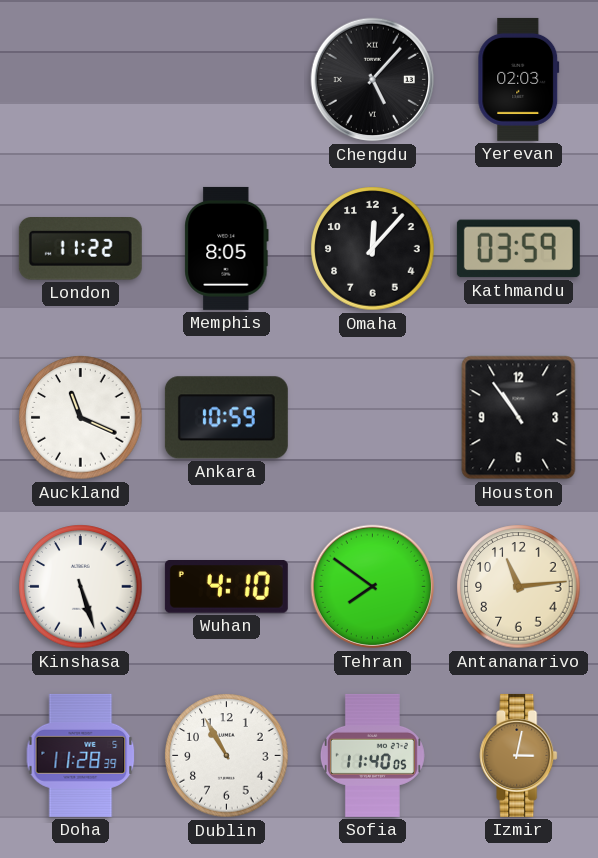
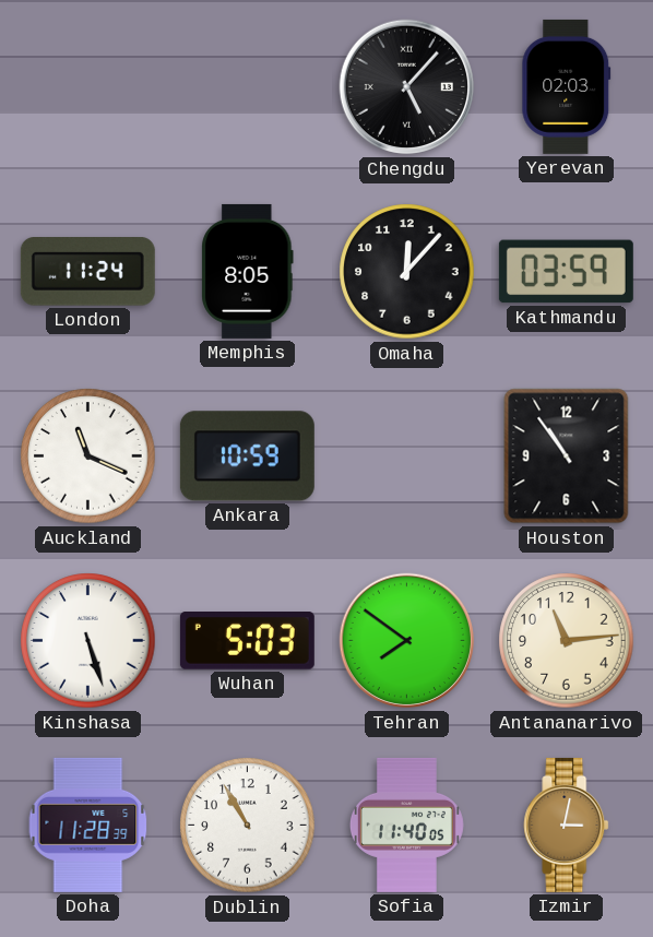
London: 11:22 -> 11:24 (87, 272)
Wuhan: 4:10 -> 5:03 (247, 641)
